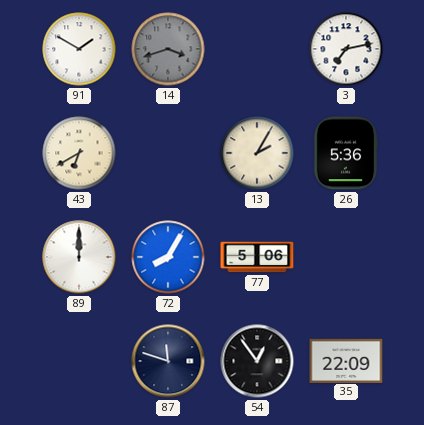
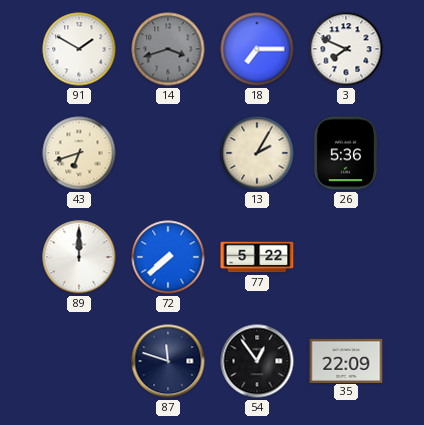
18: none -> 7:15 (257, 49)
3: 7:13 -> 7:49 (346, 49)
43: 6:40 -> 6:42 (79, 153)
72: 8:05 -> 7:38 (168, 257)
77: 5:06 -> 5:22 (257, 257)
